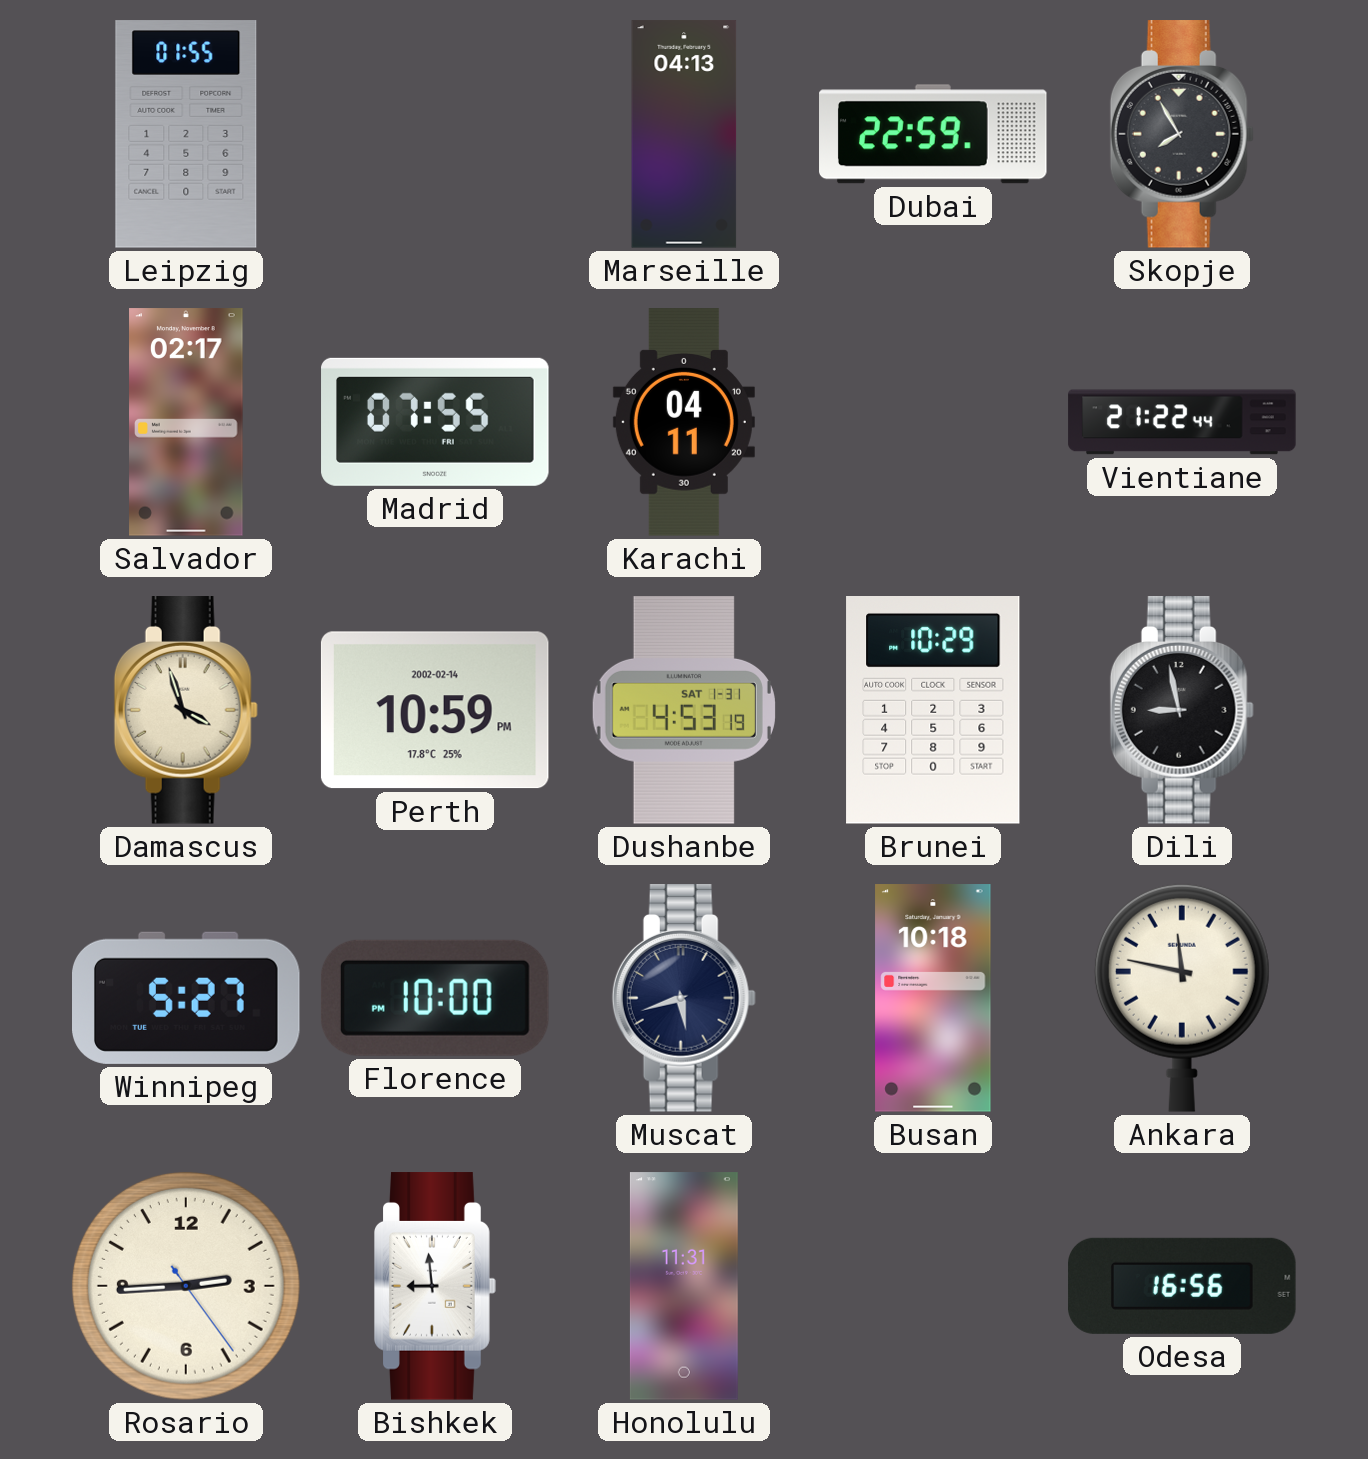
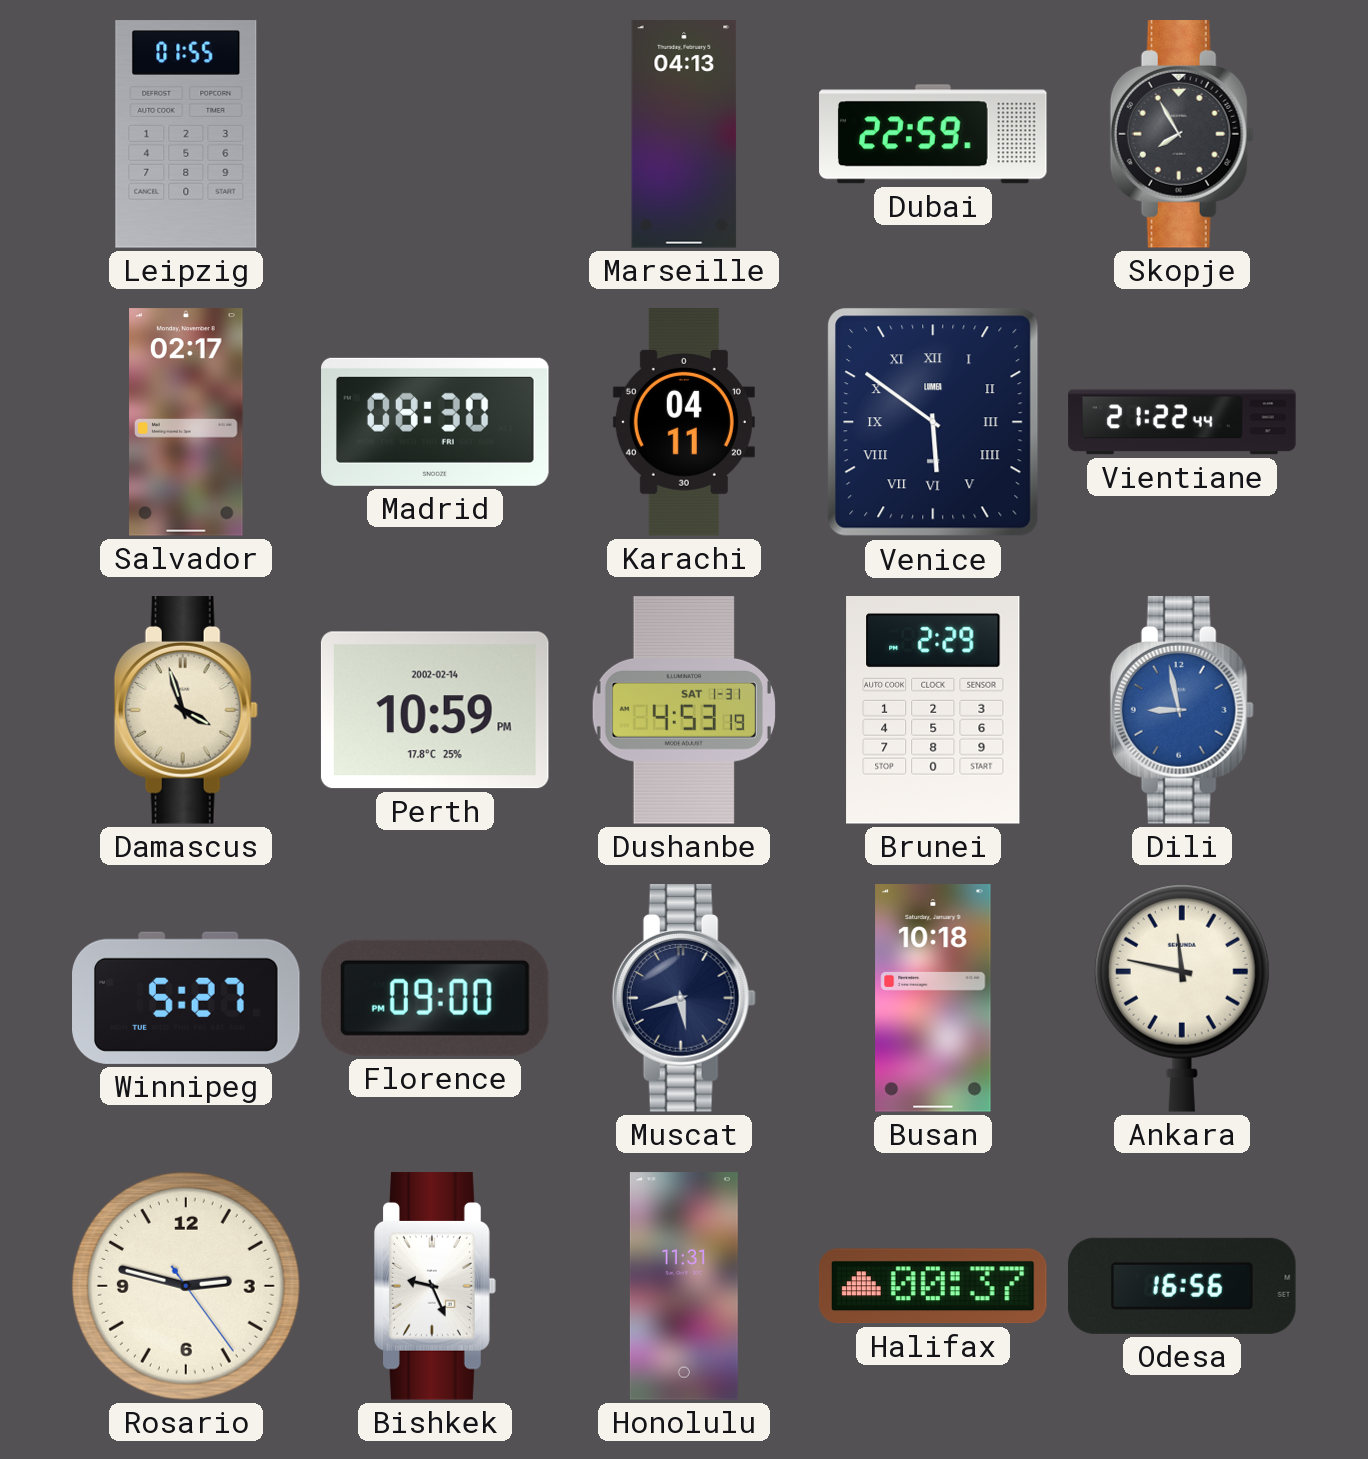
Madrid: 07:55 -> 08:30 (435, 422)
Venice: none -> 5:51 (933, 422)
Brunei: 10:29 -> 2:29 (933, 711)
Dili dial: black -> blue (1182, 710)
Florence: 10:00 -> 09:00 (435, 998)
Rosario: 2:44 -> 2:47 (186, 1286)
Bishkek: 8:59 -> 9:26 (436, 1286)
Halifax: none -> 00:37 (933, 1286)
